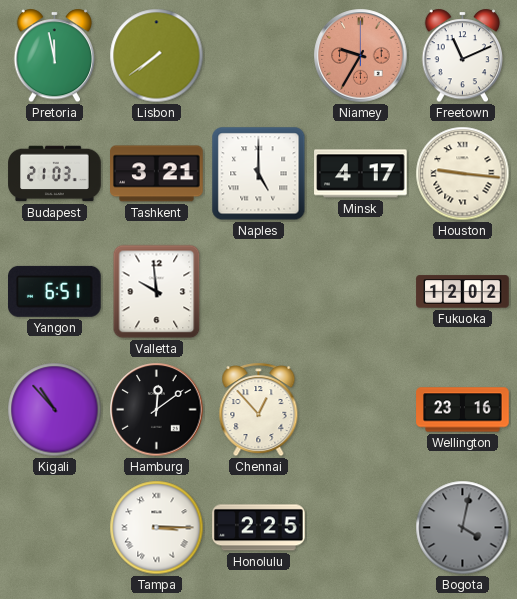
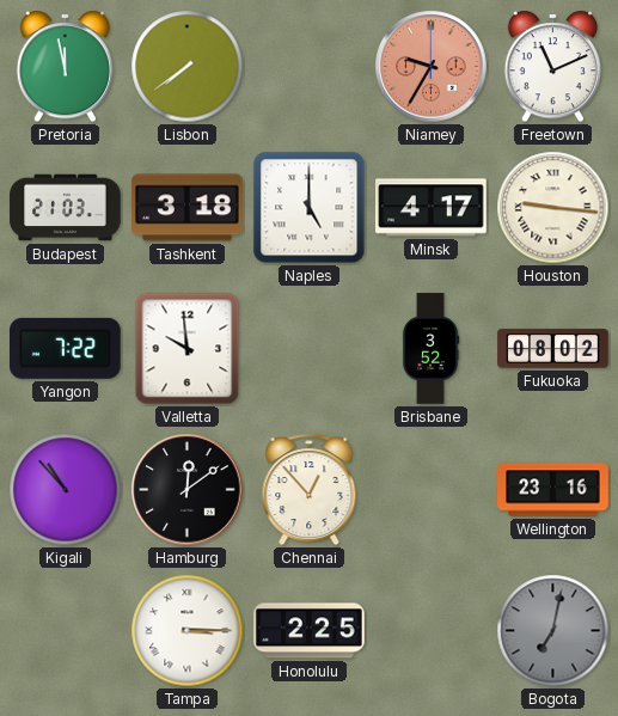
Tashkent: 3:21 -> 3:18 (188, 208)
Yangon: 6:51 -> 7:22 (66, 348)
Brisbane: none -> 3:52 (430, 349)
Fukuoka: 12:02 -> 08:02 (553, 349)
Bogota: 4:02 -> 7:02 (553, 631)
